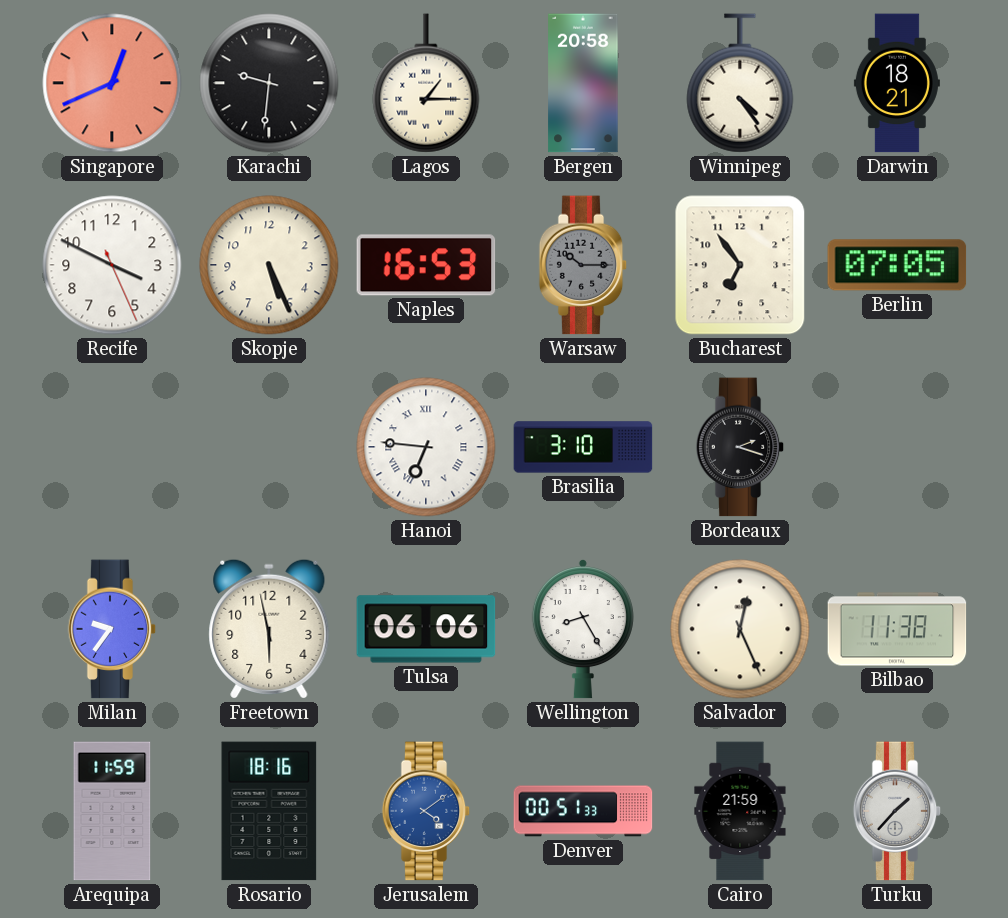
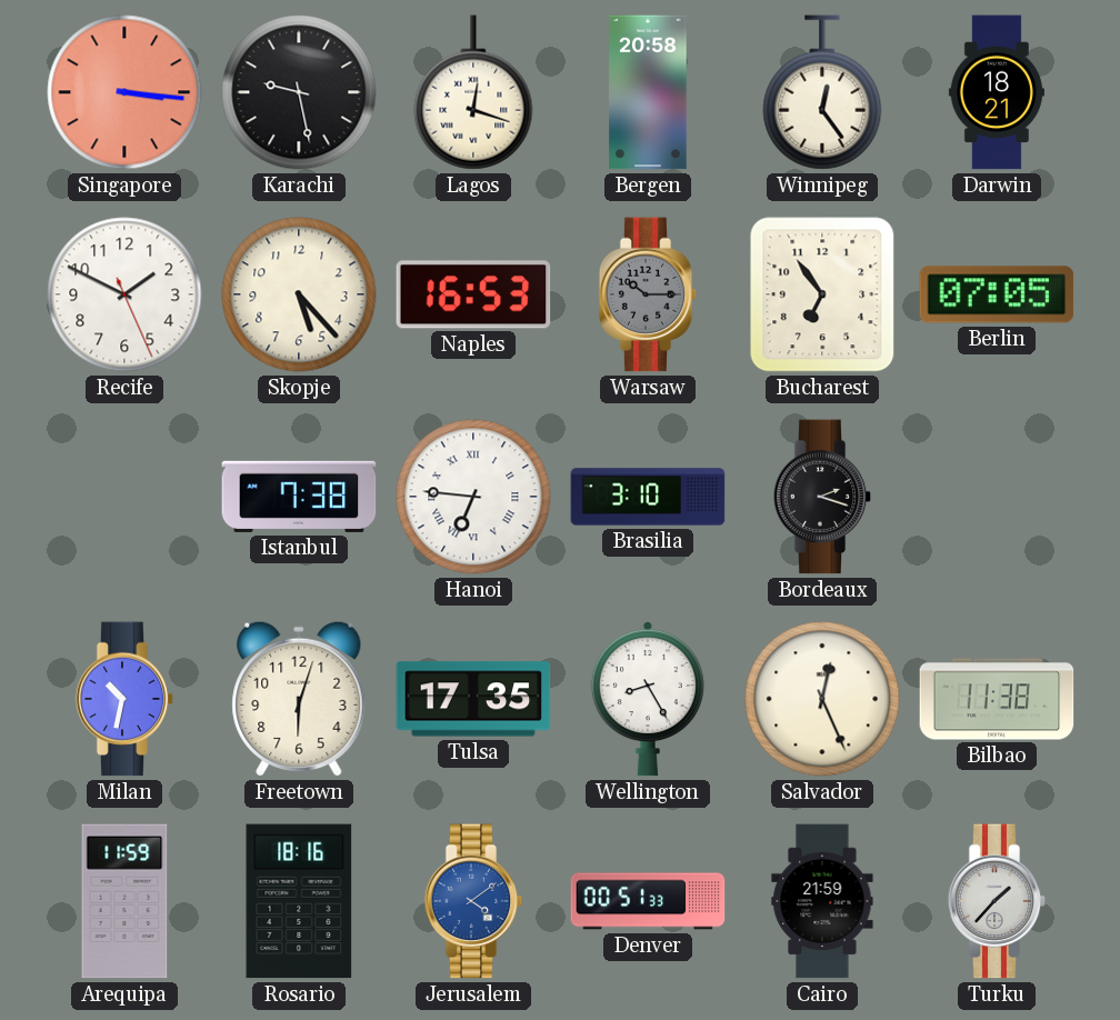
Singapore: 12:41 -> 3:16 (124, 92)
Karachi: 9:31 -> 9:28 (299, 92)
Lagos: 1:15 -> 12:18 (473, 92)
Winnipeg: 4:24 -> 12:24 (822, 92)
Recife: 3:49 -> 1:49 (124, 294)
Skopje: 5:26 -> 5:23 (299, 294)
Istanbul: none -> 7:38 (299, 497)
Milan: 9:36 -> 10:32 (124, 699)
Freetown: 5:58 -> 6:03 (299, 699)
Tulsa: 06:06 -> 17:35 (473, 699)
